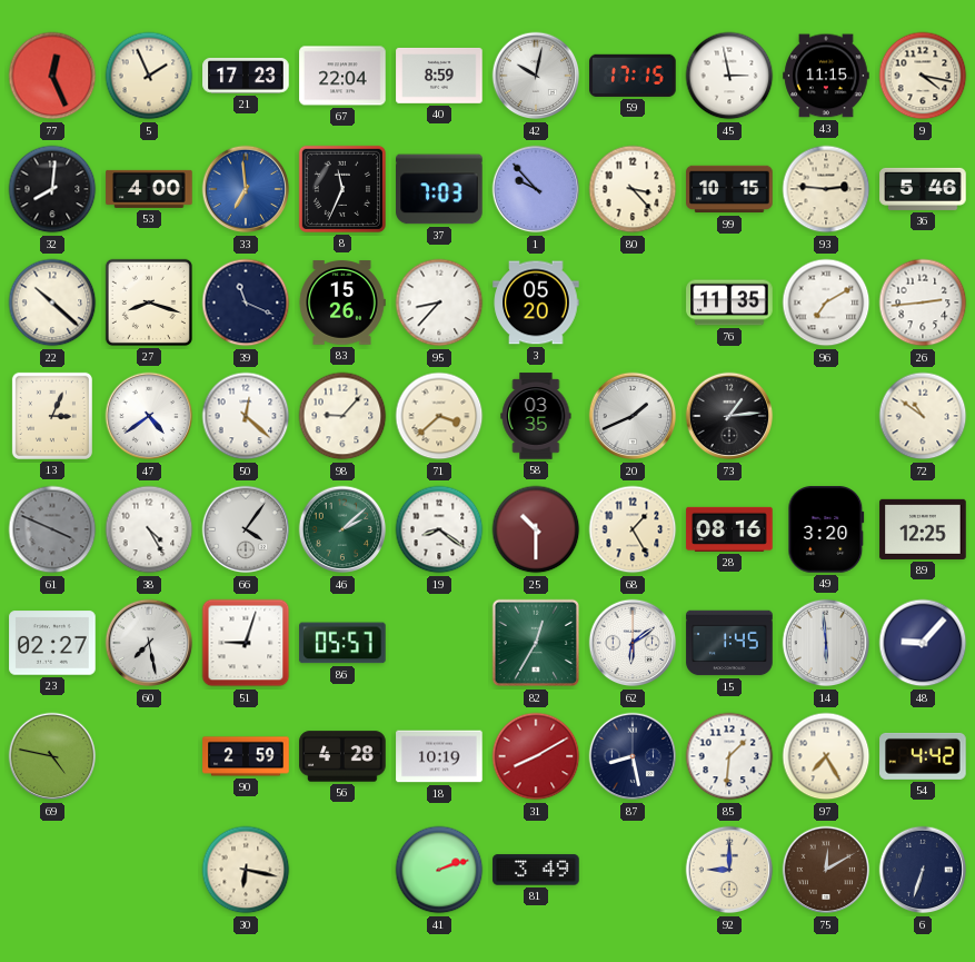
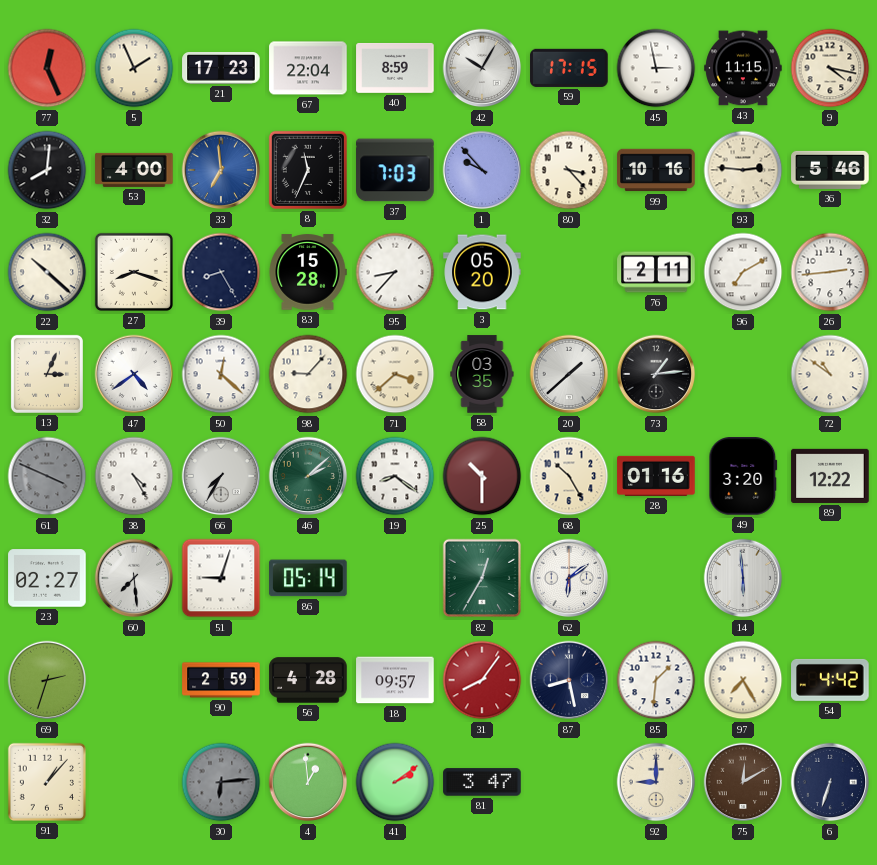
42: 10:02 -> 10:05 (482, 68)
99: 10:15 -> 10:16 (656, 170)
39: 11:19 -> 8:25 (221, 272)
83: 15:26 -> 15:28 (308, 272)
76: 11:35 -> 2:11 (656, 272)
20: 1:41 -> 1:38 (569, 374)
66: 4:06 -> 7:35 (221, 476)
68: 1:25 -> 10:25 (569, 476)
28: 08:16 -> 01:16 (656, 476)
89: 12:25 -> 12:22 (830, 476)
60: 7:28 -> 7:29 (134, 578)
86: 05:57 -> 05:14 (308, 578)
15: 1:45 -> none (729, 643)
48: 9:07 -> none (923, 643)
69: 4:47 -> 2:33 (47, 680)
18: 10:19 -> 09:57 (395, 680)
31: 8:10 -> 8:06 (482, 680)
91: none -> 1:07 (47, 782)
30: 6:17 -> 6:14 (221, 782)
30 dial: cream -> grey (221, 782)
4: none -> 12:59 (308, 782)
41: 2:12 -> 2:09 (395, 782)
81: 3:49 -> 3:47 (482, 782)
